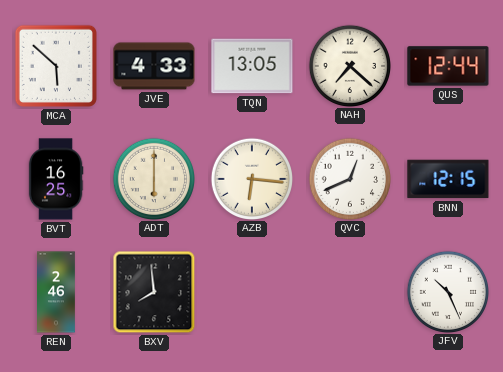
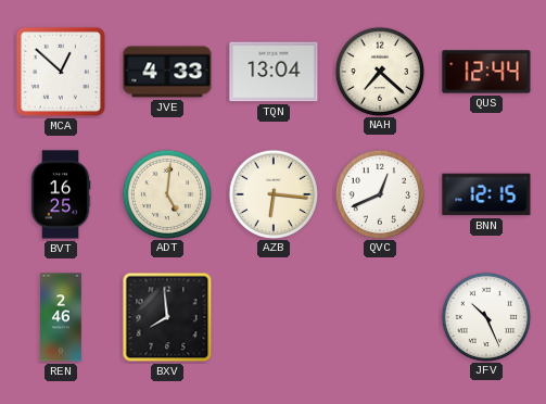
MCA: 5:52 -> 12:52 (61, 72)
TQN: 13:05 -> 13:04 (274, 72)
ADT: 6:00 -> 5:01 (166, 193)
